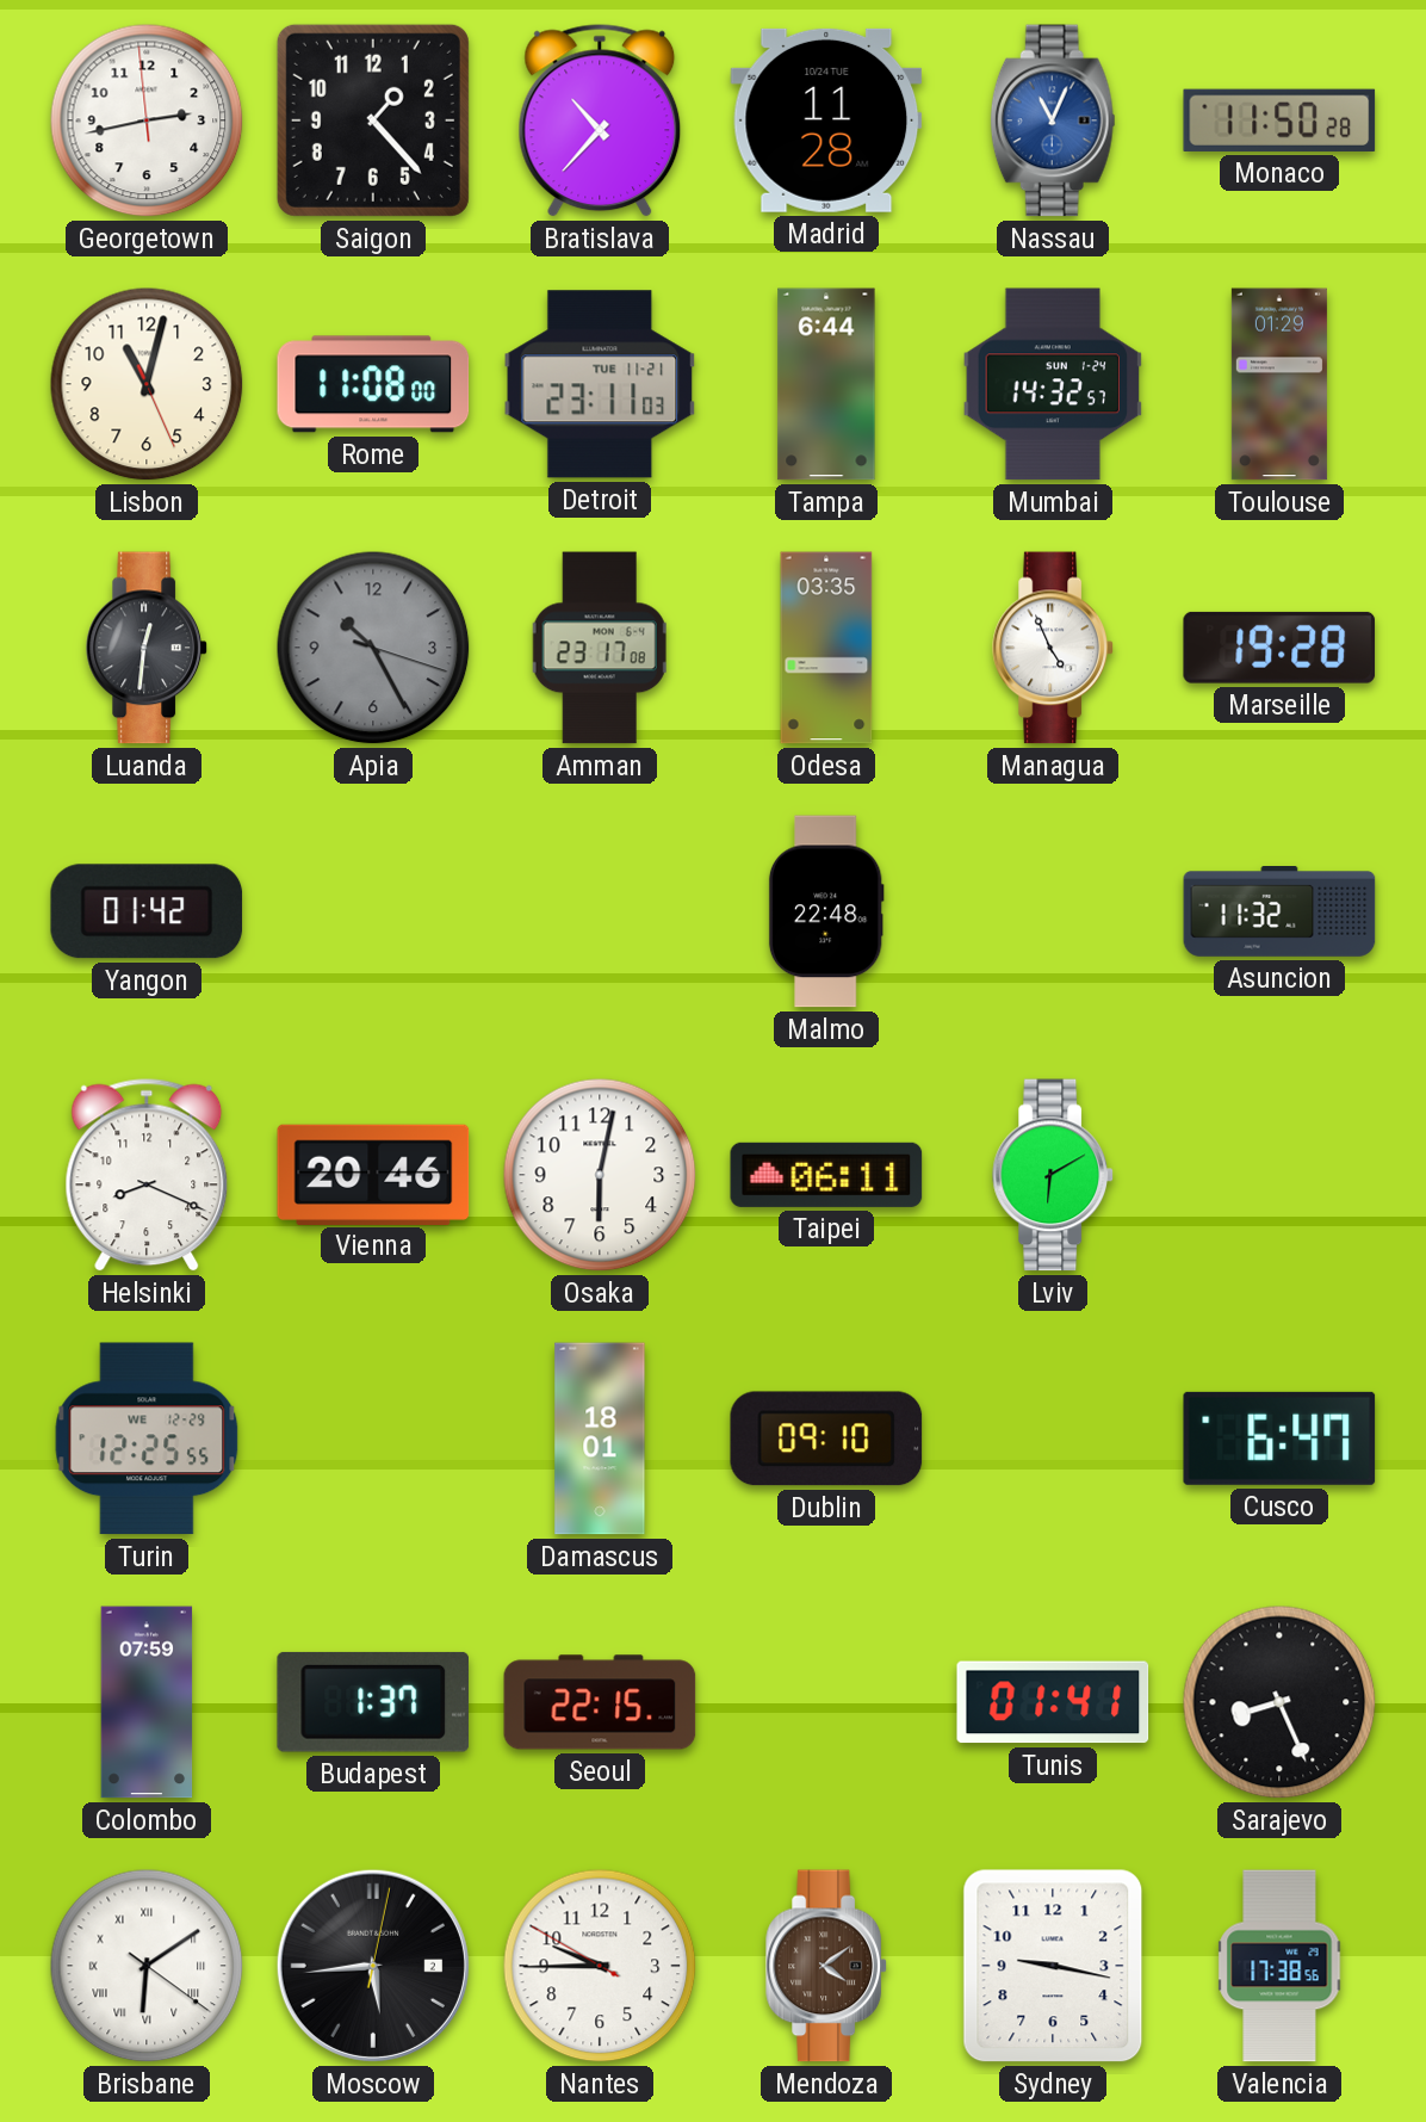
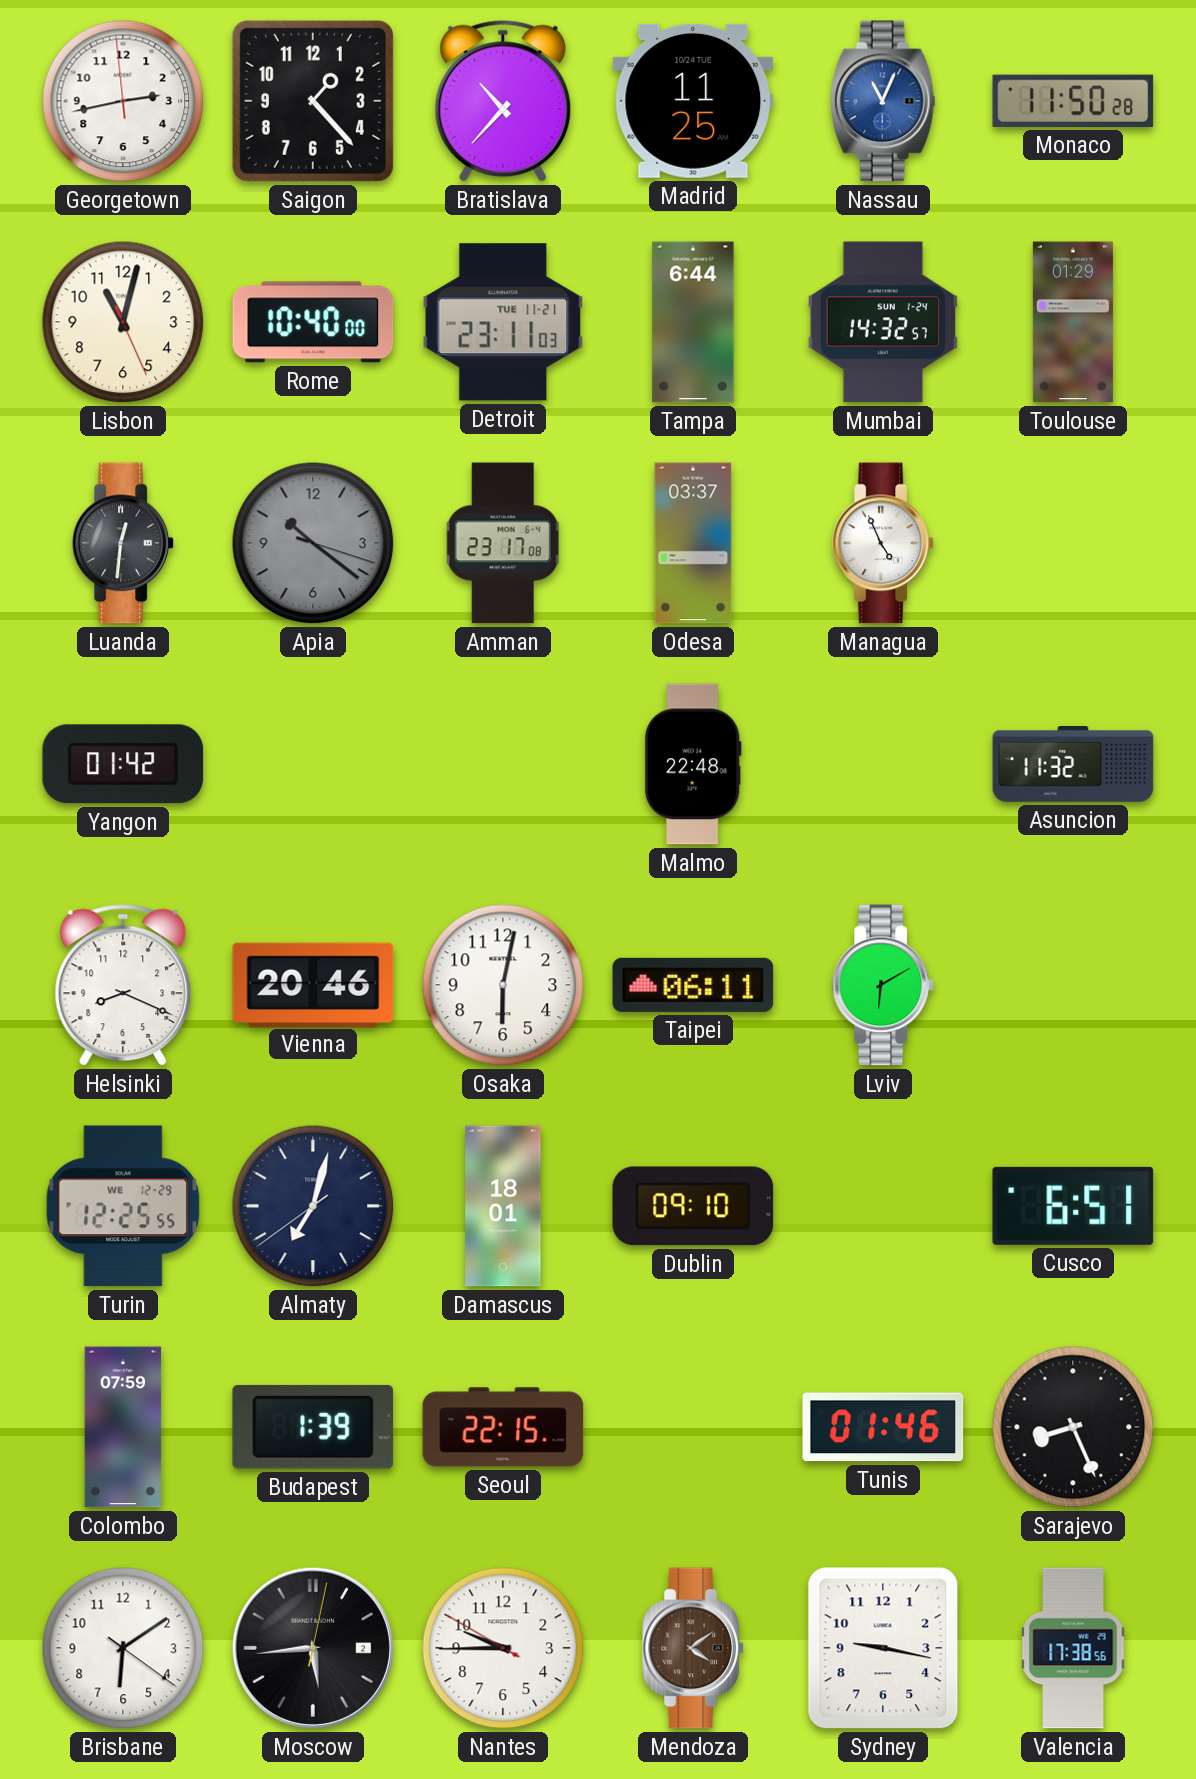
Madrid: 11:28 -> 11:25 (693, 101)
Rome: 11:08 -> 10:40 (313, 322)
Apia: 10:25 -> 10:21 (313, 543)
Odesa: 03:35 -> 03:37 (693, 543)
Marseille: 19:28 -> none (1279, 648)
Almaty: none -> 7:02 (313, 1206)
Cusco: 6:47 -> 6:51 (1073, 1206)
Budapest: 1:37 -> 1:39 (312, 1427)
Tunis: 01:41 -> 01:46 (883, 1427)
Brisbane numerals: Roman -> Arabic (123, 1648)
